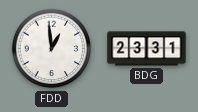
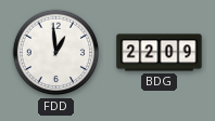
BDG: 23:31 -> 22:09 (160, 53)
